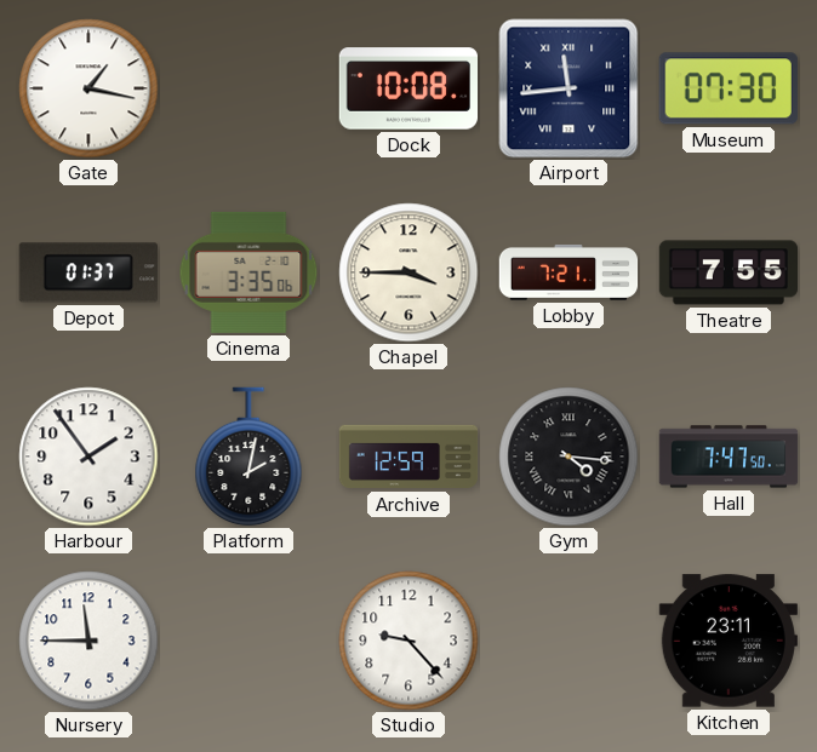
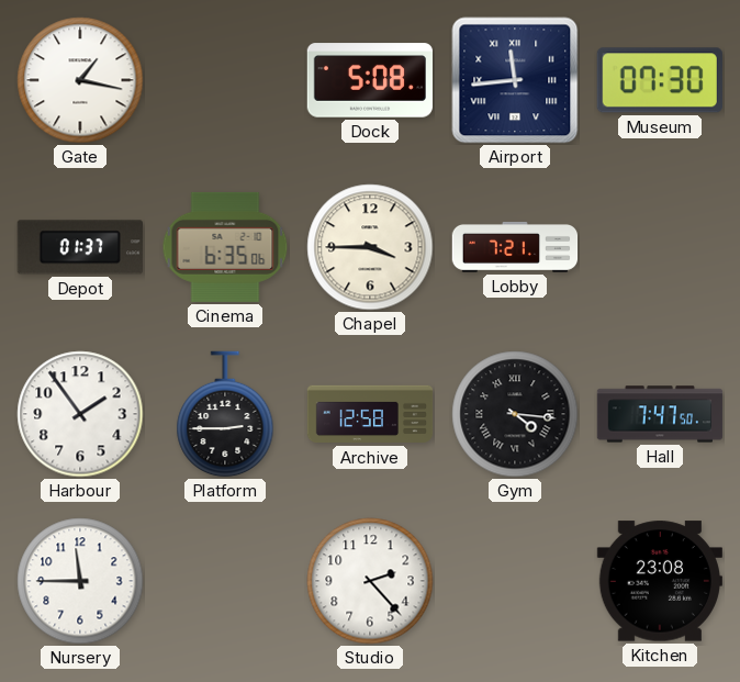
Dock: 10:08 -> 5:08 (369, 80)
Cinema: 3:35 -> 6:35 (225, 247)
Theatre: 7:55 -> none (729, 272)
Platform: 2:02 -> 2:45 (225, 414)
Archive: 12:59 -> 12:58 (370, 414)
Studio: 9:23 -> 2:23 (370, 581)
Kitchen: 23:11 -> 23:08 (660, 581)
